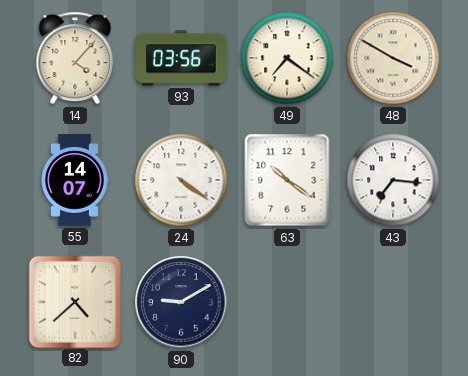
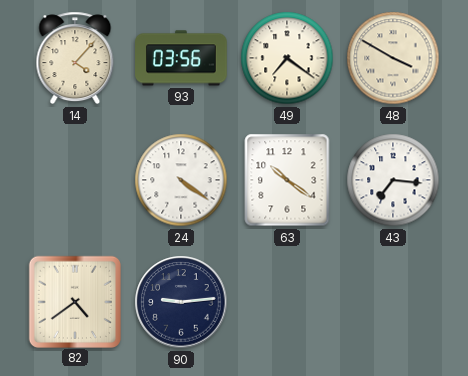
55: 14:07 -> none (75, 180)
82: 4:38 -> 4:39 (74, 301)
90: 9:10 -> 9:14 (181, 302)
